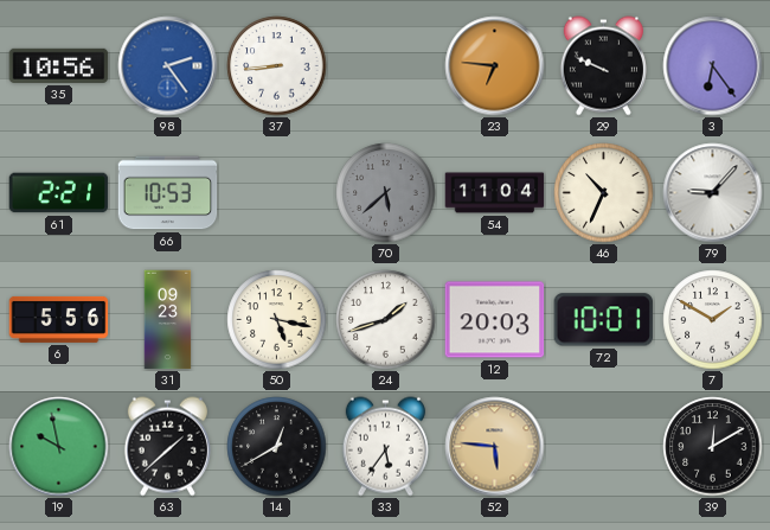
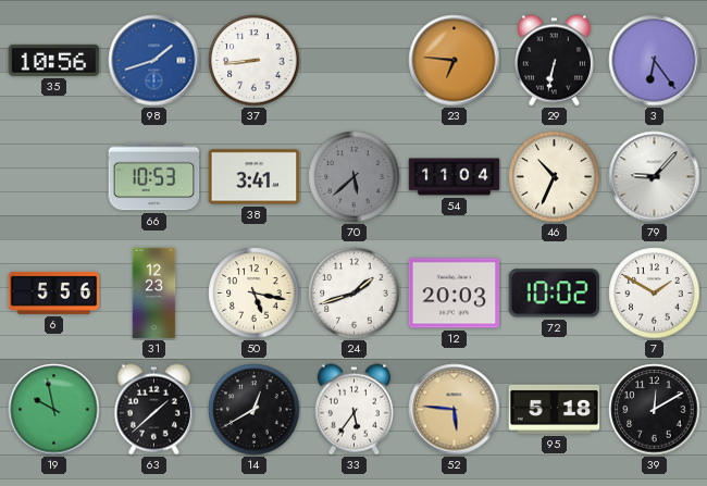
98: 2:24 -> 1:42 (154, 61)
29: 9:49 -> 6:32 (554, 61)
61: 2:21 -> none (59, 193)
38: none -> 3:41 (255, 177)
31: 09:23 -> 12:23 (154, 294)
72: 10:01 -> 10:02 (554, 294)
95: none -> 5:18 (555, 409)
